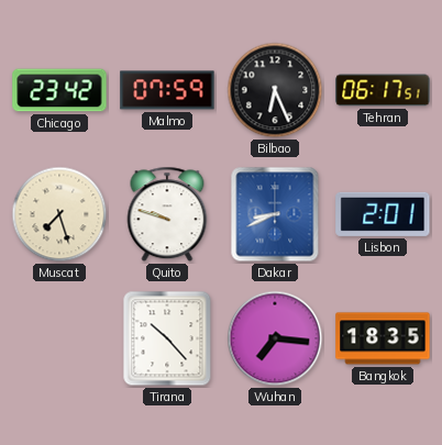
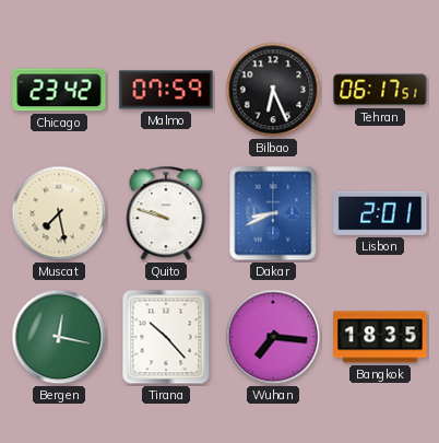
Muscat: 7:27 -> 7:28 (59, 213)
Bergen: none -> 12:17 (59, 337)
